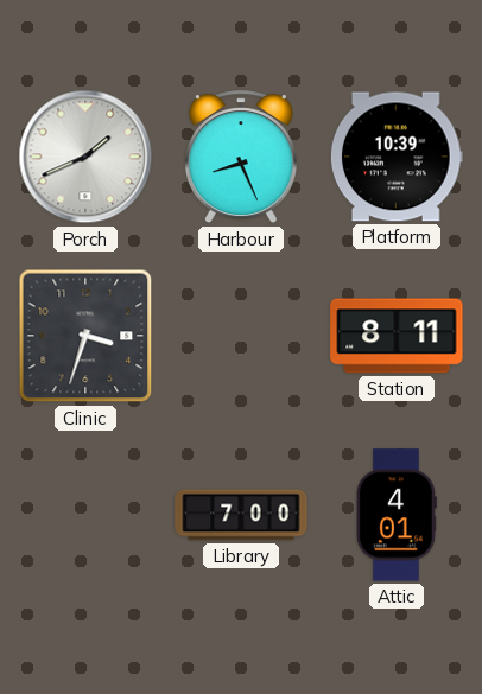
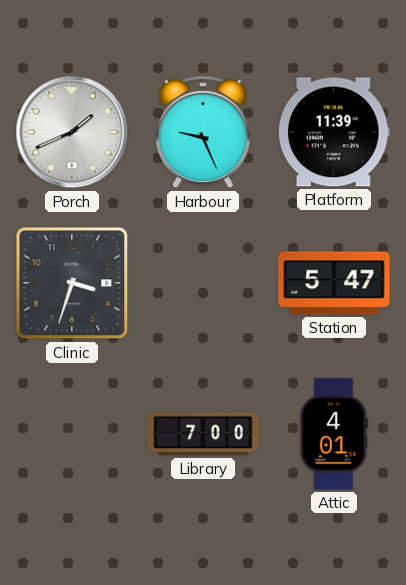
Harbour: 8:26 -> 9:26 (203, 133)
Platform: 10:39 -> 11:39 (334, 132)
Station: 8:11 -> 5:47 (334, 283)
